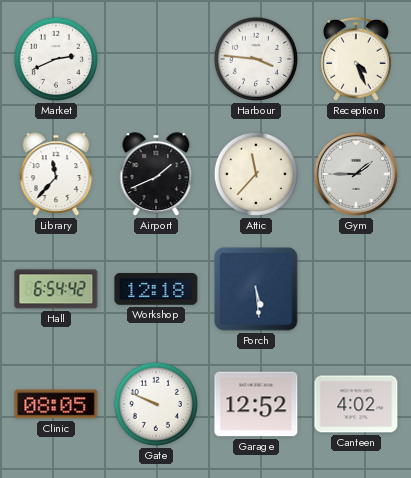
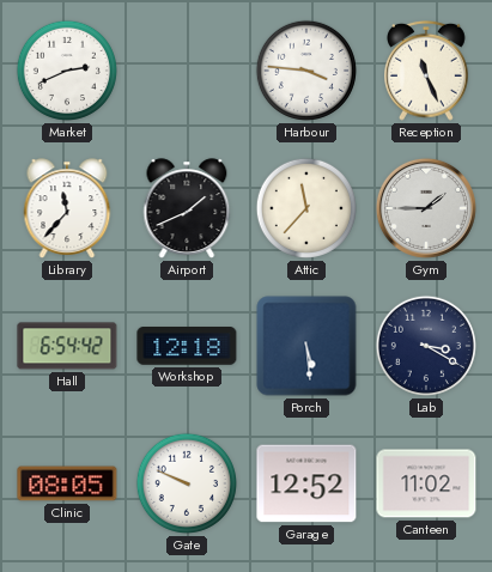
Reception: 4:26 -> 11:26 (427, 71)
Lab: none -> 3:20 (426, 346)
Canteen: 4:02 -> 11:02 (426, 483)
